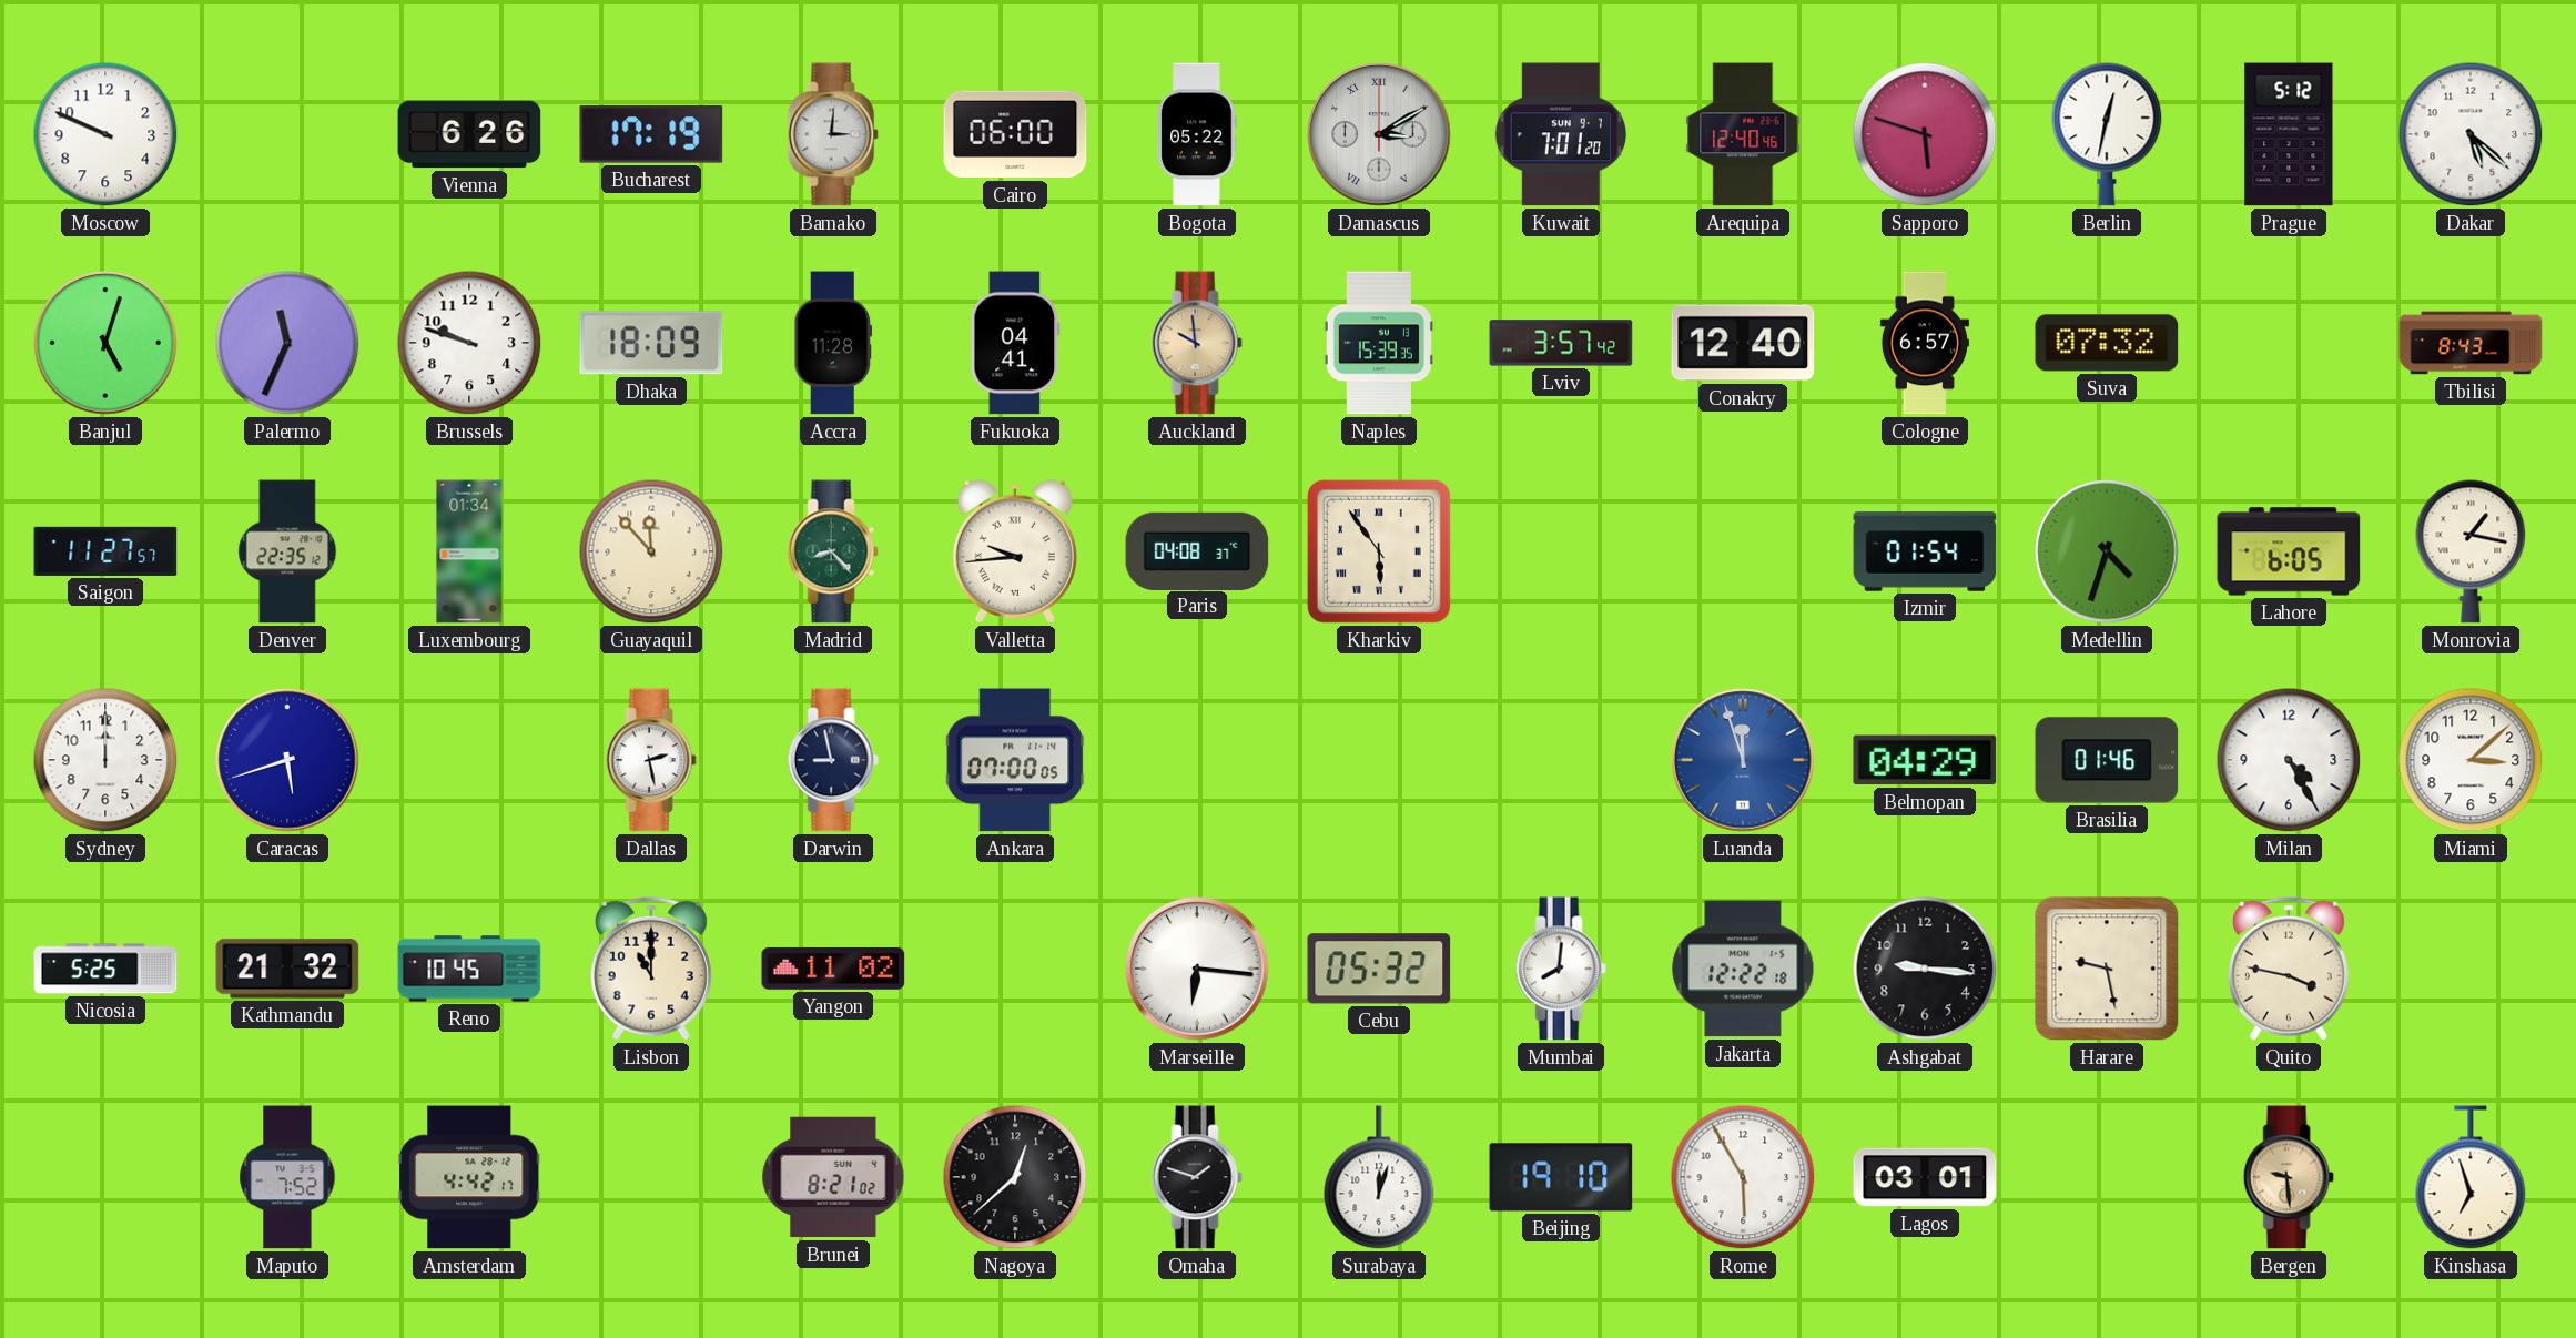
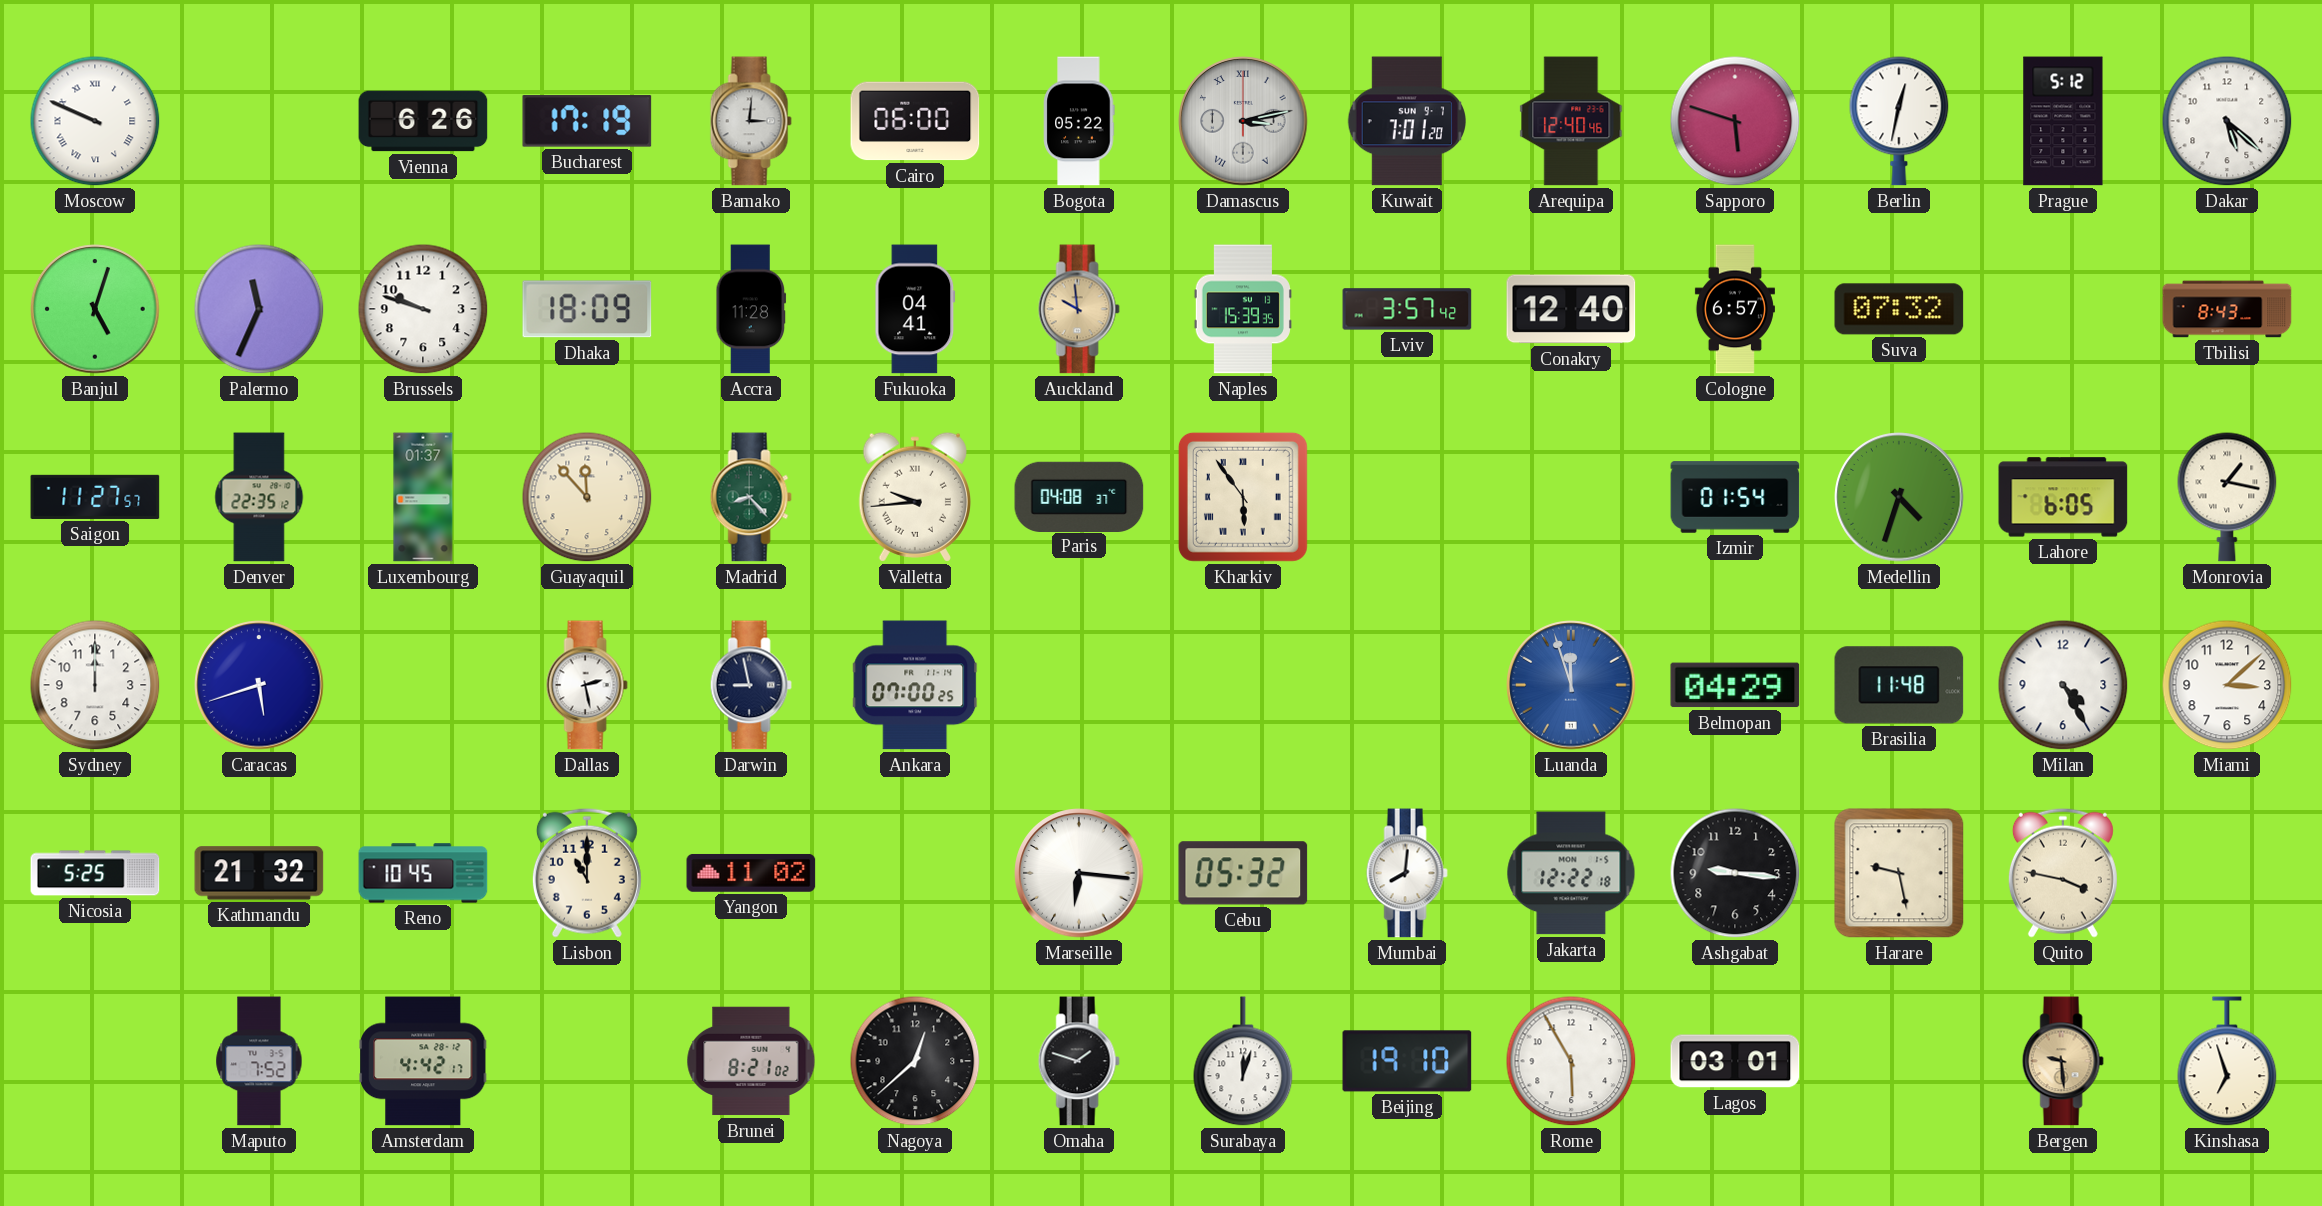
Moscow numerals: Arabic -> Roman (95, 121)
Damascus: 3:10 -> 3:13 (1243, 121)
Luxembourg: 01:34 -> 01:37 (423, 497)
Ankara: 07:00:05 -> 07:00:25 (915, 685)
Brasilia: 01:46 -> 11:48 (1899, 685)
